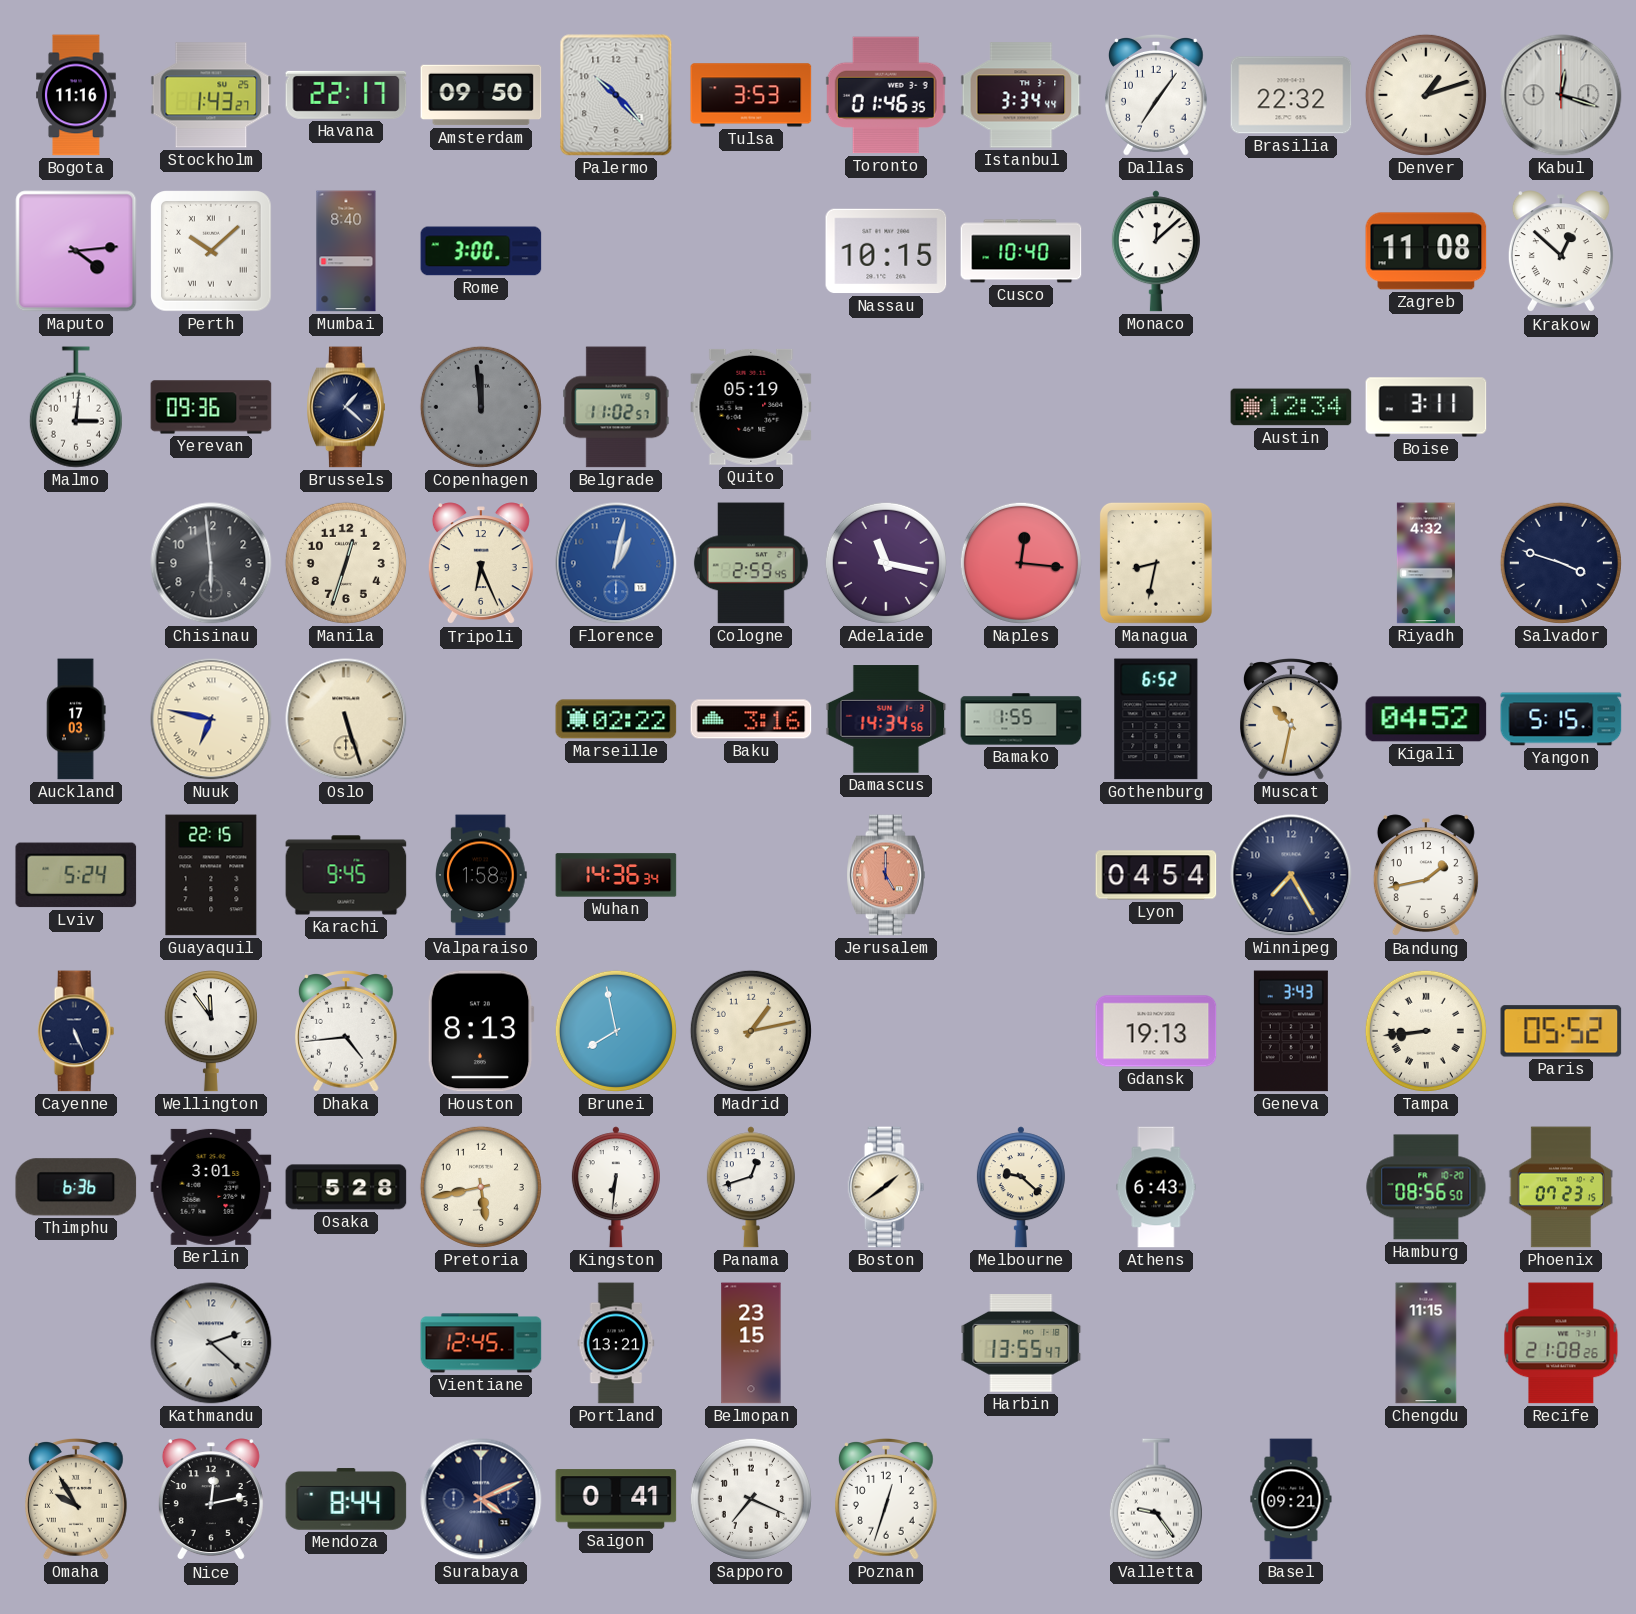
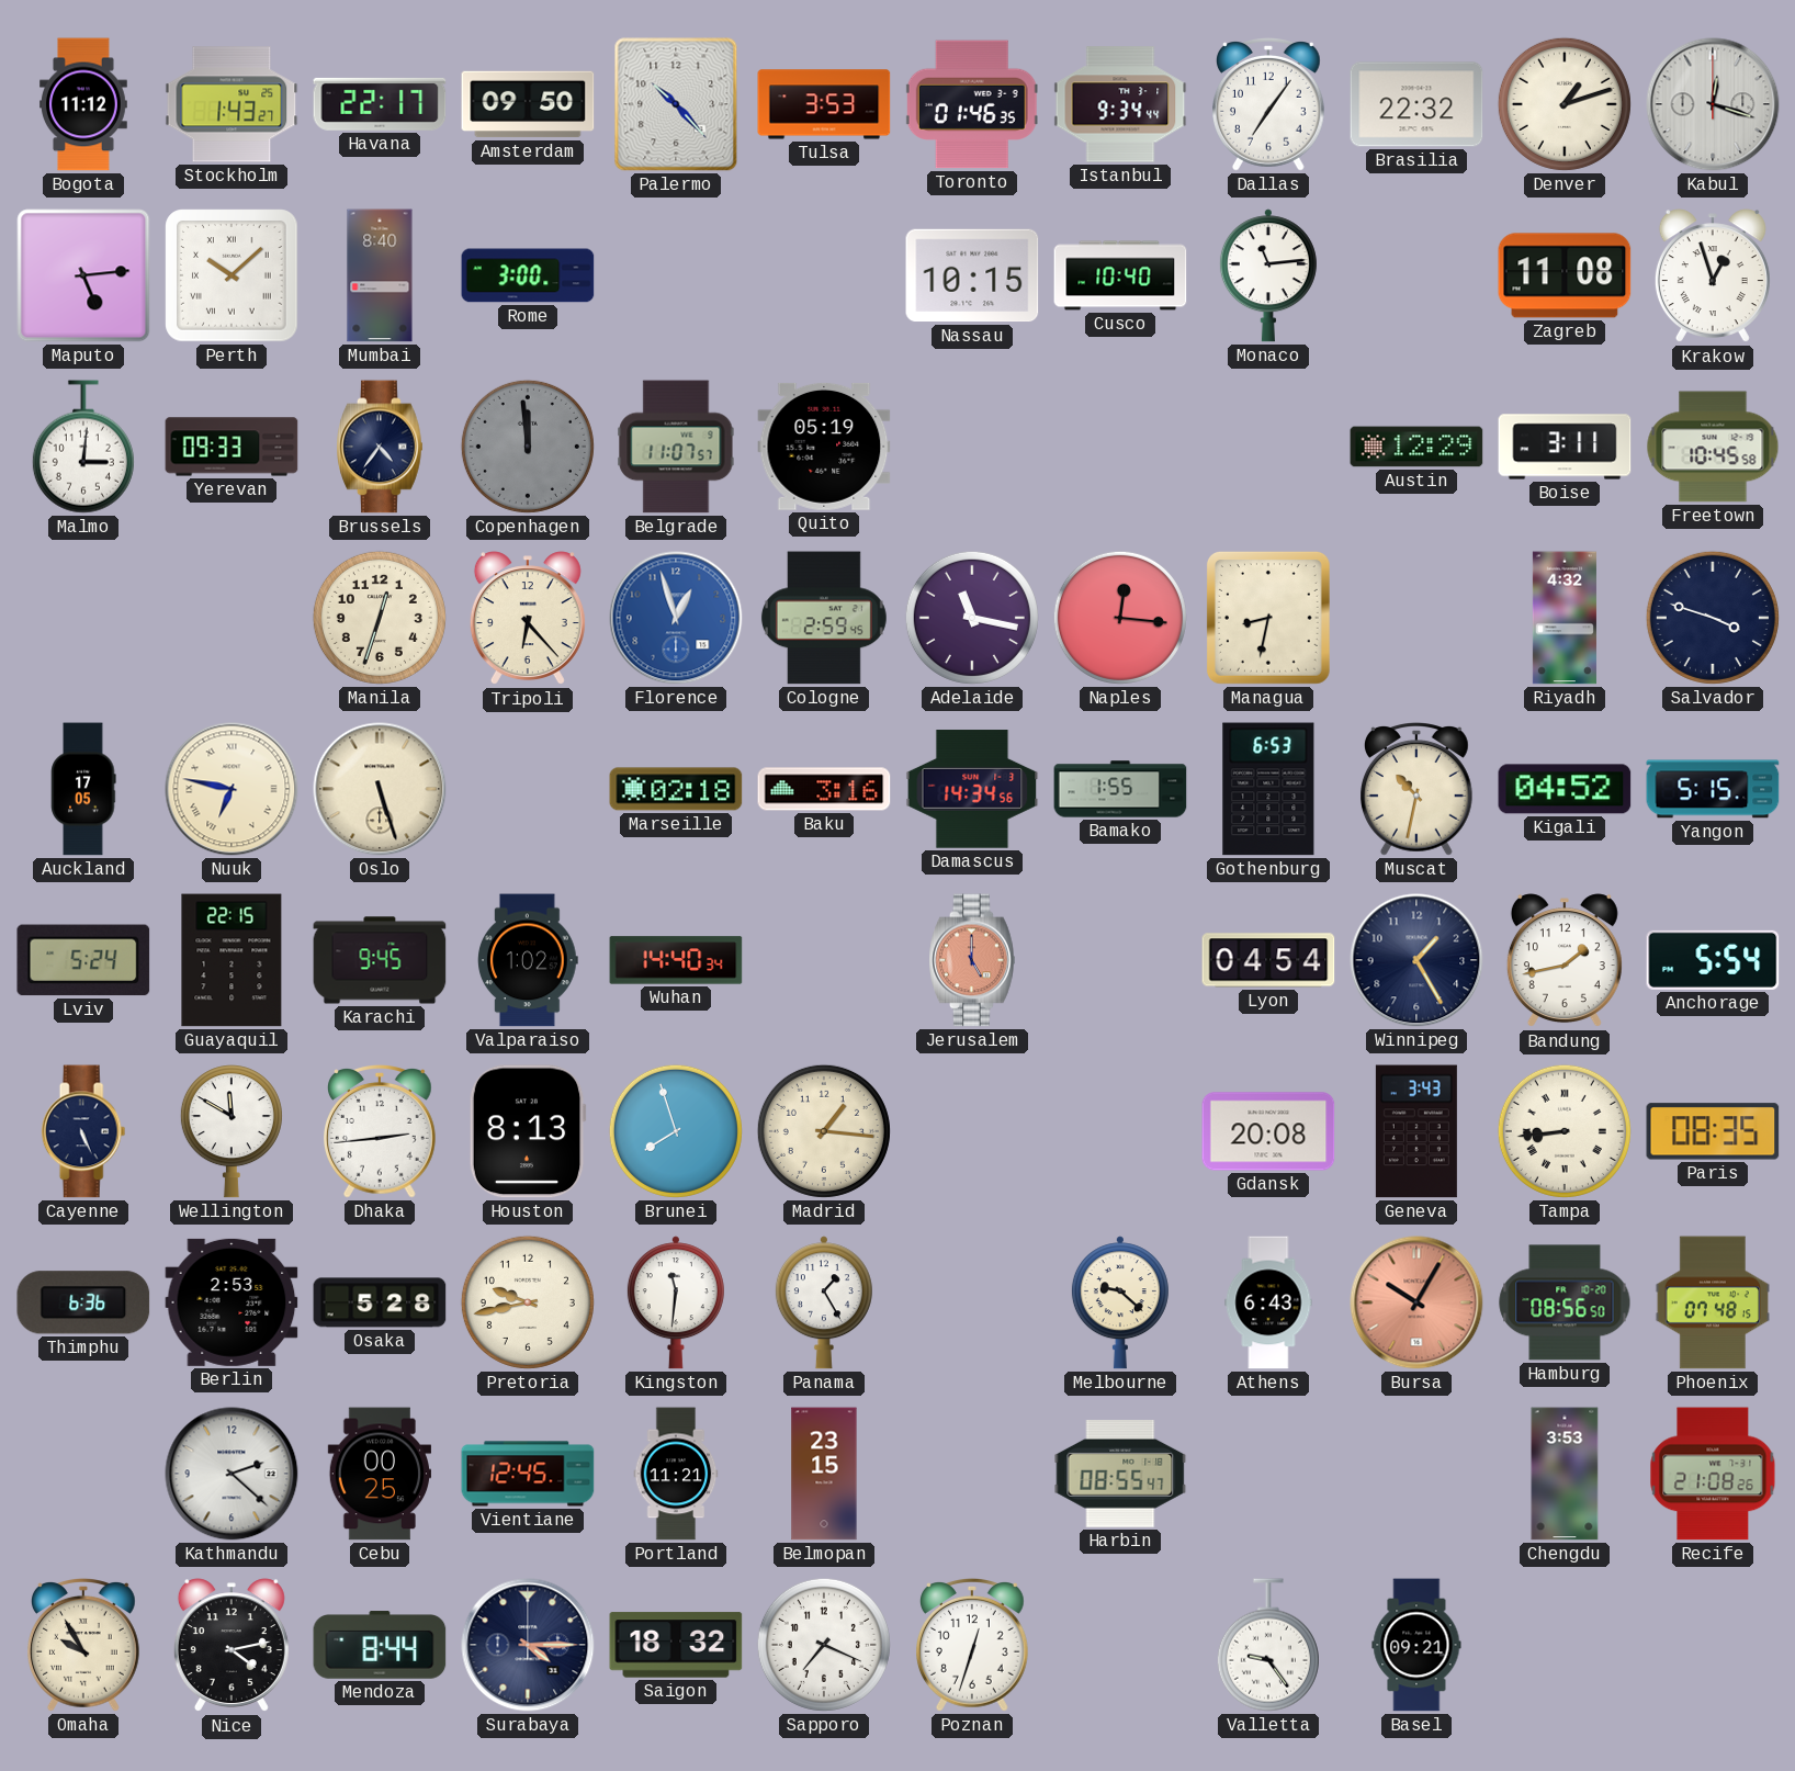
Bogota: 11:16 -> 11:12 (84, 104)
Istanbul: 3:34 -> 9:34 (1120, 104)
Maputo: 4:14 -> 5:14 (83, 275)
Monaco: 12:08 -> 11:14 (1268, 275)
Krakow: 12:52 -> 12:57 (1713, 277)
Yerevan: 09:36 -> 09:33 (232, 447)
Brussels: 1:22 -> 4:36 (380, 447)
Belgrade: 11:02 -> 11:07 (676, 447)
Austin: 12:34 -> 12:29 (1416, 447)
Freetown: none -> 10:45 (1713, 447)
Chisinau: 5:59 -> none (211, 563)
Tripoli: 6:26 -> 6:23 (528, 619)
Florence: 1:02 -> 12:57 (676, 618)
Auckland: 17:03 -> 17:05 (83, 789)
Marseille: 02:22 -> 02:18 (676, 789)
Gothenburg: 6:52 -> 6:53 (1268, 789)
Valparaiso: 1:58 -> 1:02 (529, 960)
Wuhan: 14:36 -> 14:40 (676, 960)
Winnipeg: 7:25 -> 1:25 (1416, 960)
Anchorage: none -> 5:54 (1713, 960)
Wellington: 11:54 -> 11:50 (232, 1131)
Dhaka: 4:44 -> 2:44 (381, 1132)
Brunei: 7:58 -> 7:57 (676, 1131)
Madrid: 1:13 -> 1:16 (824, 1131)
Gdansk: 19:13 -> 20:08 (1268, 1131)
Paris: 05:52 -> 08:35 (1713, 1131)
Berlin: 3:01 -> 2:53 (232, 1302)
Pretoria: 5:43 -> 9:43 (528, 1302)
Kingston: 6:31 -> 11:31 (676, 1302)
Panama: 12:42 -> 1:25 (824, 1302)
Boston: 1:39 -> none (886, 1187)
Bursa: none -> 10:05 (1416, 1302)
Phoenix: 07:23 -> 07:48 (1713, 1302)
Cebu: none -> 00:25 (379, 1474)
Portland: 13:21 -> 11:21 (676, 1474)
Harbin: 13:55 -> 08:55 (1120, 1475)
Chengdu: 11:15 -> 3:53 (1565, 1474)
Nice: 12:13 -> 4:13 (232, 1646)
Surabaya: 4:11 -> 4:15 (528, 1645)
Saigon: 0:41 -> 18:32 (676, 1645)
